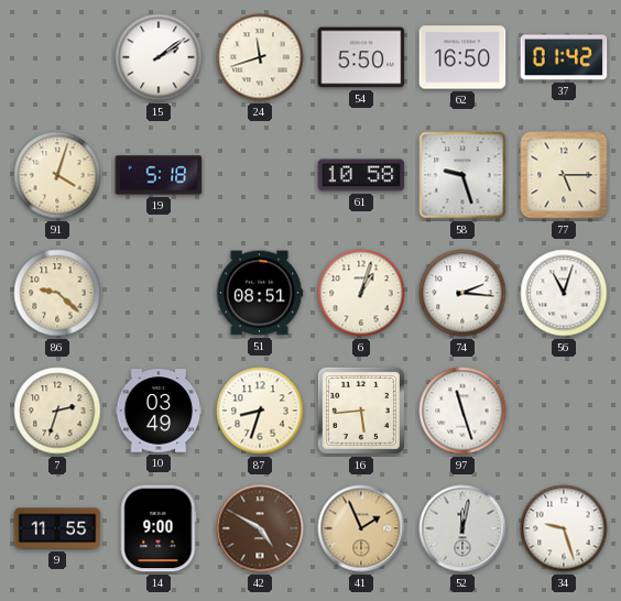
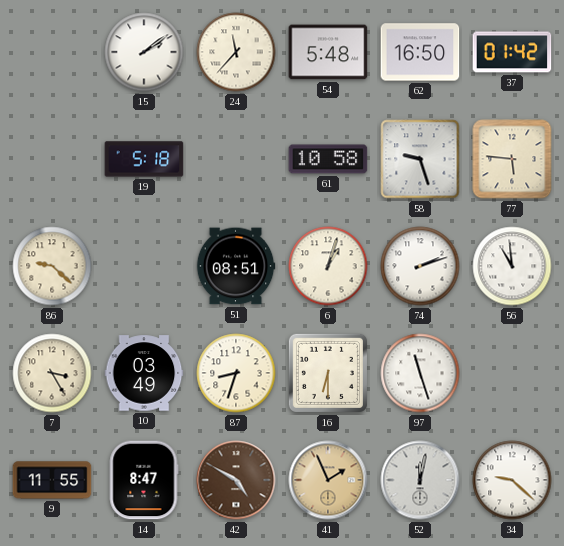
24: 11:42 -> 11:37 (236, 52)
54: 5:50 -> 5:48 (328, 52)
91: 4:03 -> none (57, 175)
77: 5:15 -> 5:46 (512, 159)
74: 2:16 -> 2:12 (420, 266)
56: 11:03 -> 10:59 (512, 266)
7: 2:33 -> 3:25 (52, 373)
16: 5:44 -> 6:30 (328, 373)
14: 9:00 -> 8:47 (144, 480)
34: 9:27 -> 9:22 (512, 480)
